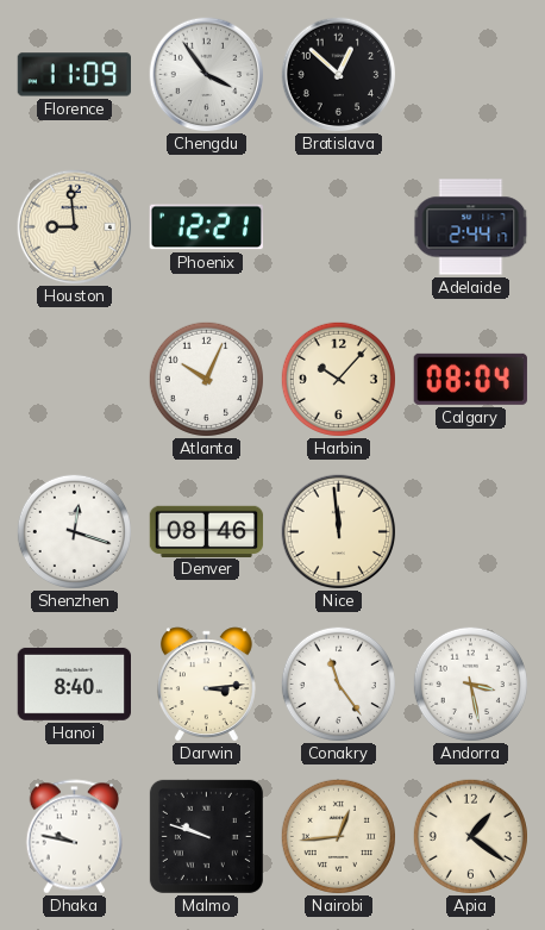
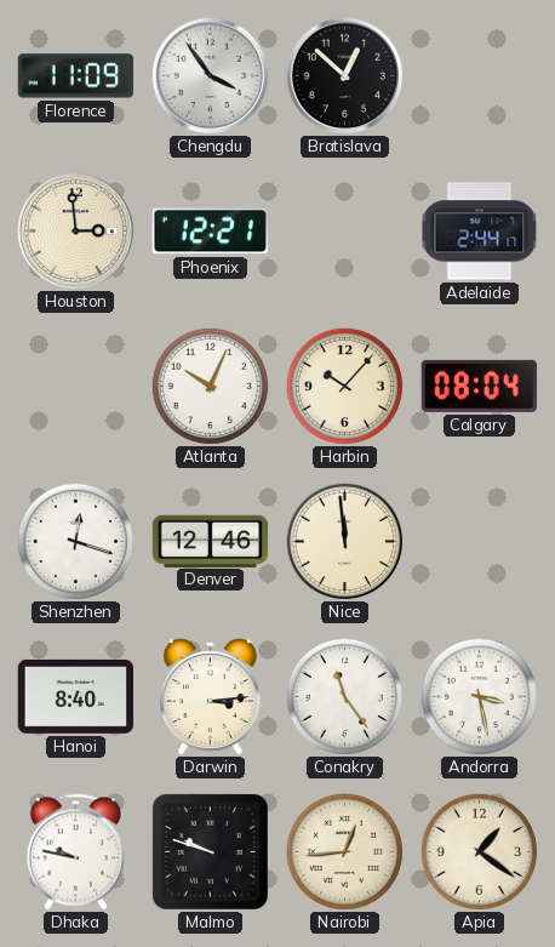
Houston: 8:59 -> 2:59 (76, 232)
Denver: 08:46 -> 12:46 (211, 541)
